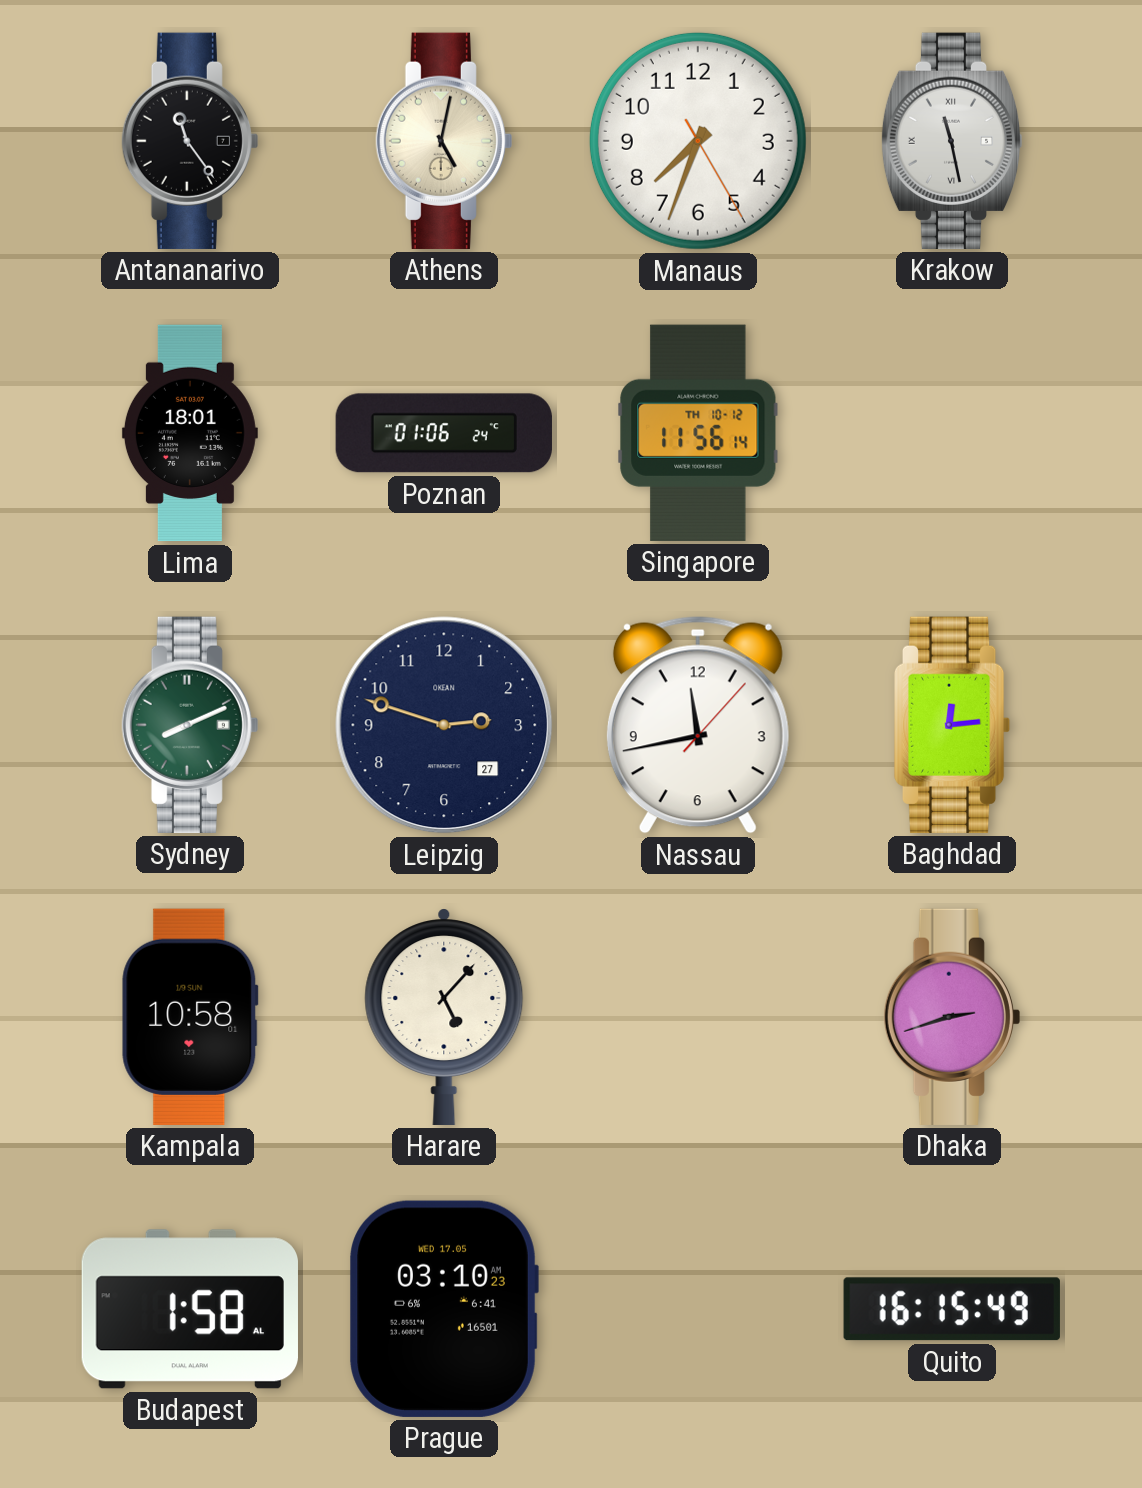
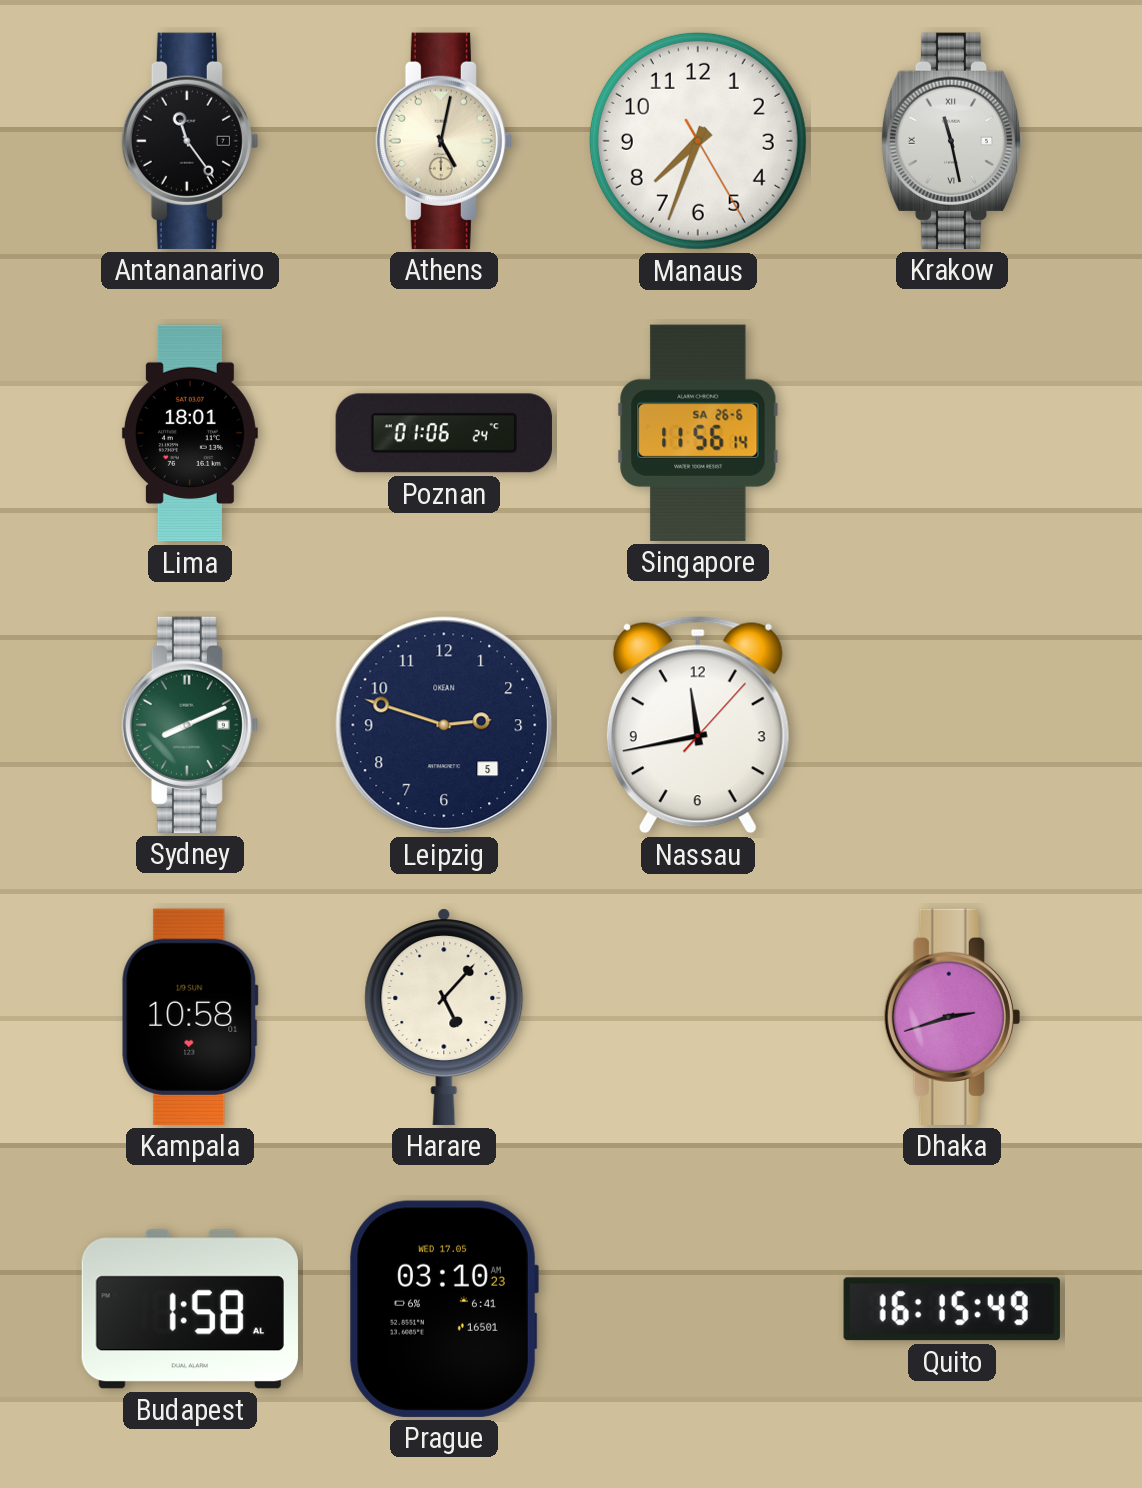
Singapore date: TH 10-12 -> SA 26-6 (698, 433)
Leipzig date: 27 -> 5 (444, 725)
Baghdad: 12:14 -> none (952, 725)
